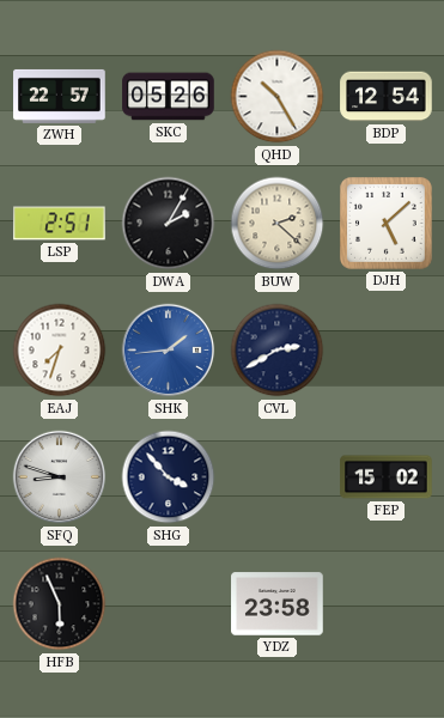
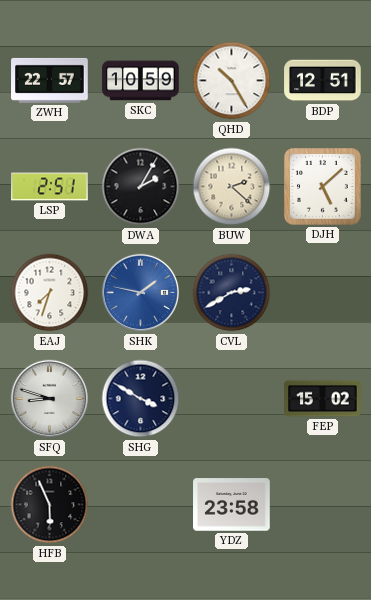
SKC: 05:26 -> 10:59 (141, 81)
BDP: 12:54 -> 12:51 (323, 81)
SHK: 1:44 -> 1:47 (141, 293)
SHG: 3:53 -> 3:50 (141, 399)
